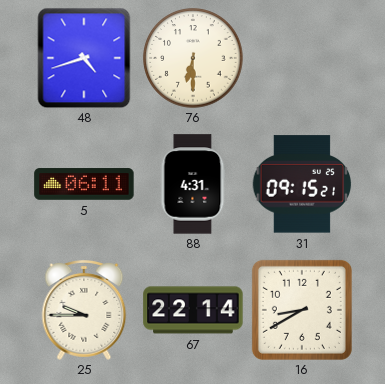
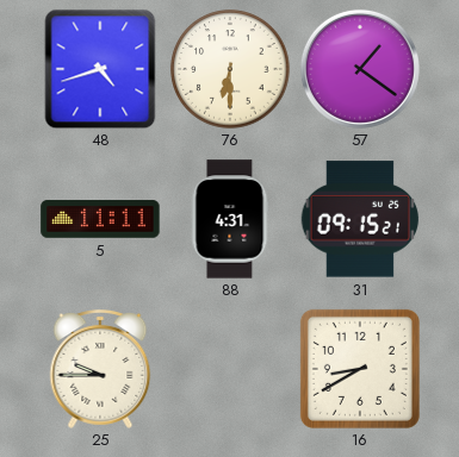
57: none -> 1:21 (360, 69)
5: 06:11 -> 11:11 (100, 219)
67: 22:14 -> none (193, 310)
